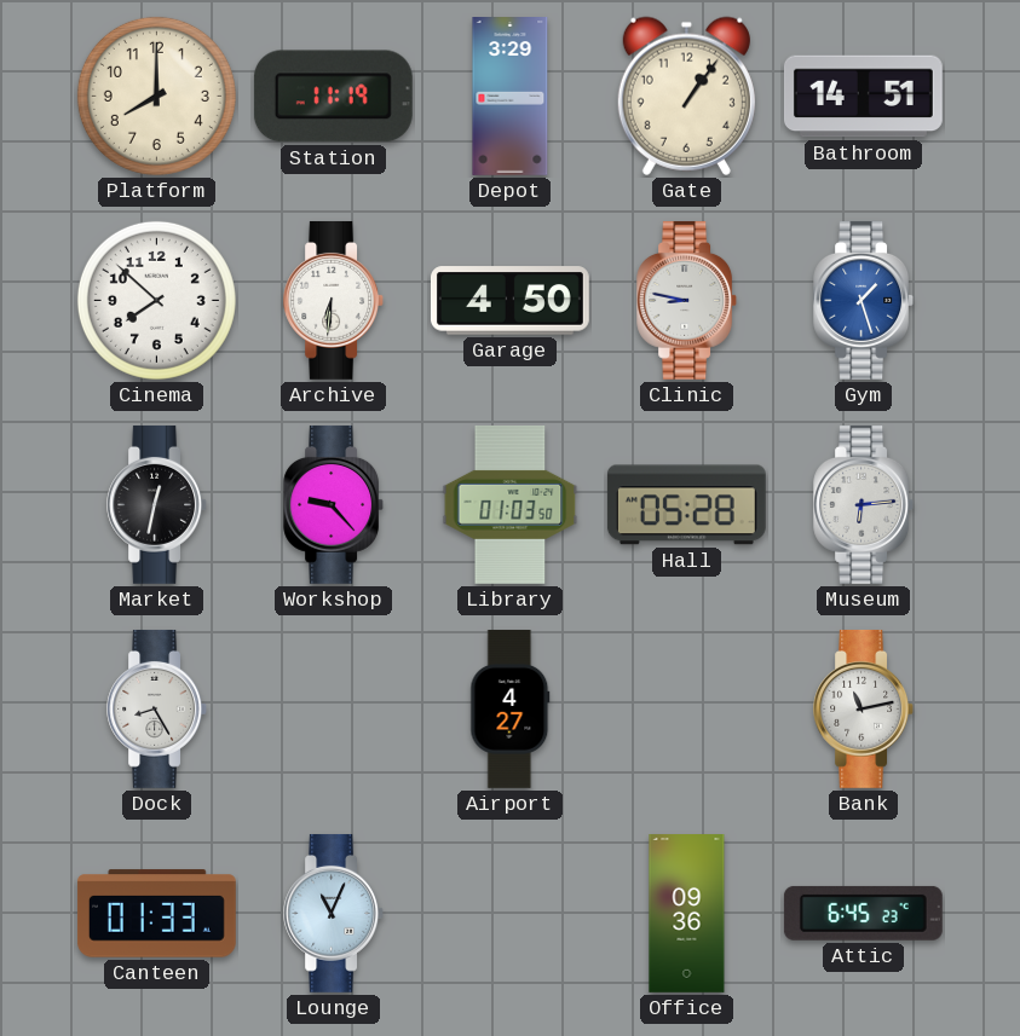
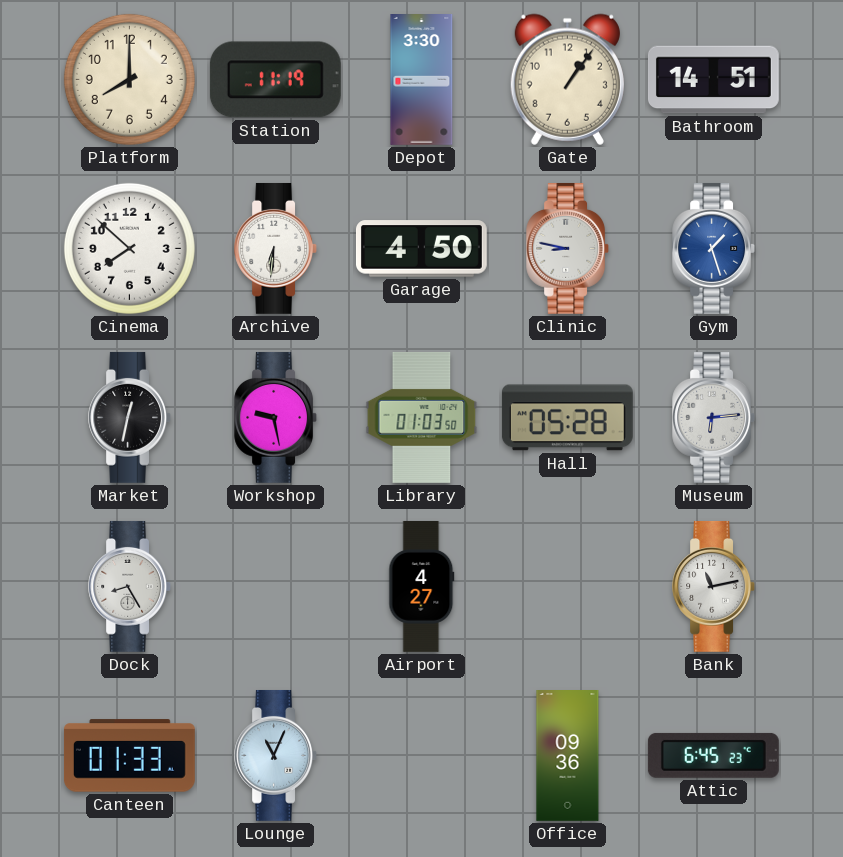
Depot: 3:29 -> 3:30 (422, 80)
Workshop: 9:23 -> 9:28 (276, 417)
